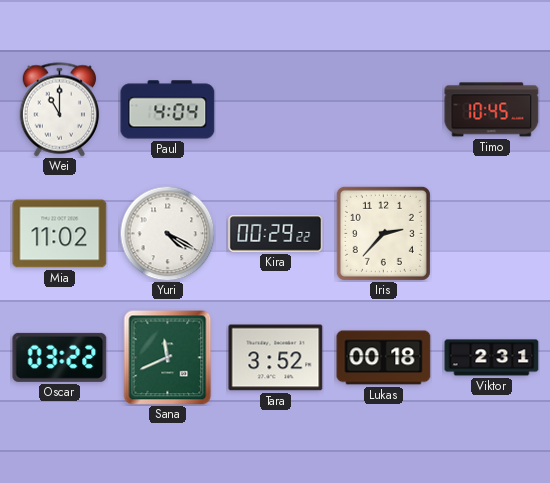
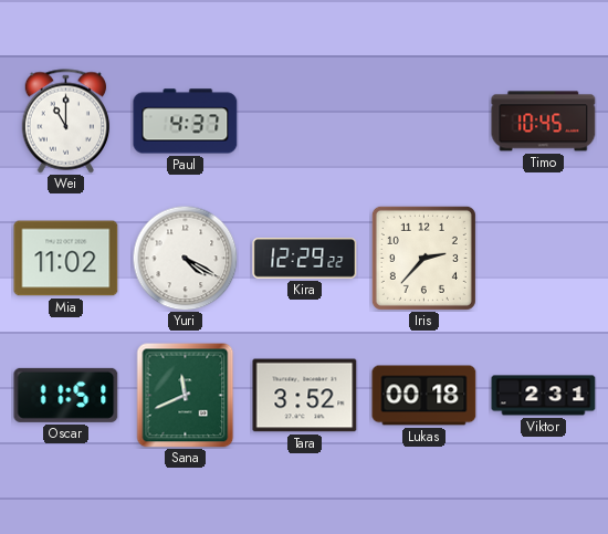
Paul: 4:04 -> 4:37 (186, 122)
Kira: 00:29 -> 12:29 (305, 259)
Oscar: 03:22 -> 11:51 (66, 395)
